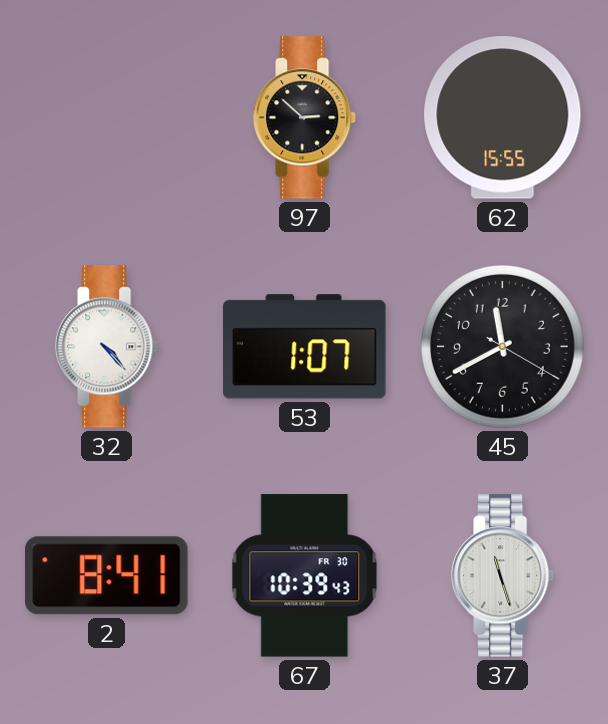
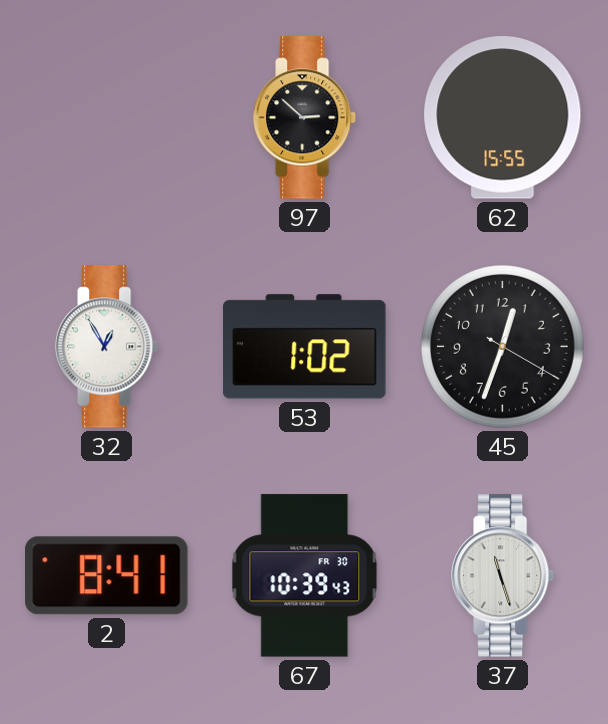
32: 4:23 -> 12:55 (107, 347)
53: 1:07 -> 1:02 (305, 347)
45: 11:40 -> 12:33 (503, 347)
